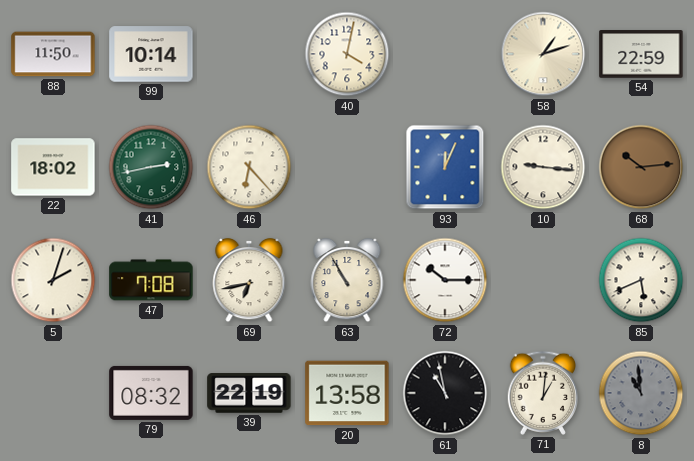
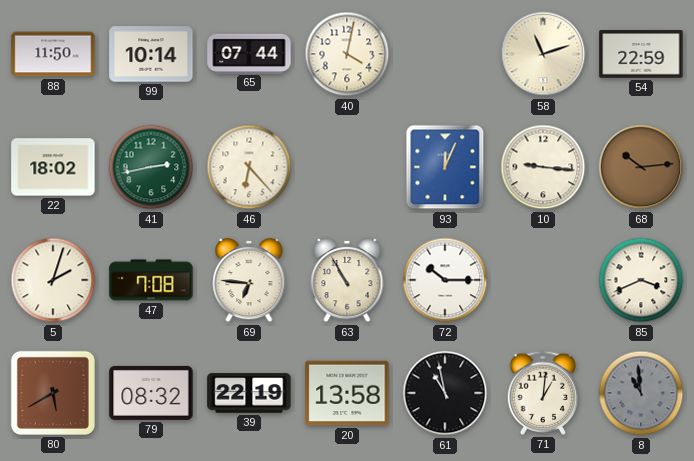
65: none -> 07:44 (249, 53)
58: 1:12 -> 11:12 (543, 54)
69: 6:43 -> 6:46 (249, 280)
85: 5:41 -> 3:41 (641, 280)
80: none -> 5:40 (53, 393)
